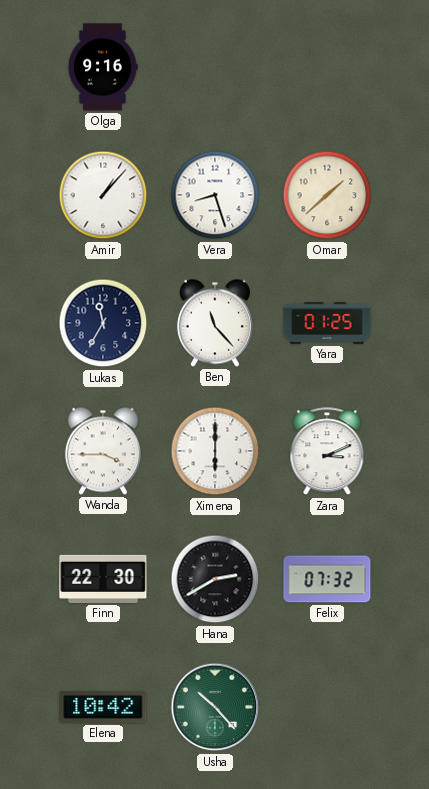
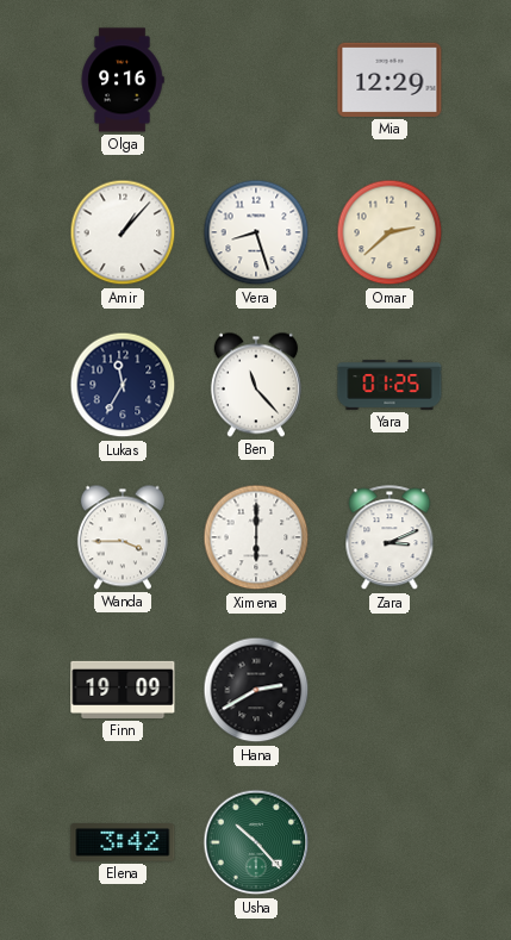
Mia: none -> 12:29 (390, 80)
Omar: 1:38 -> 2:38 (390, 232)
Finn: 22:30 -> 19:09 (123, 690)
Felix: 07:32 -> none (327, 579)
Elena: 10:42 -> 3:42 (123, 843)
